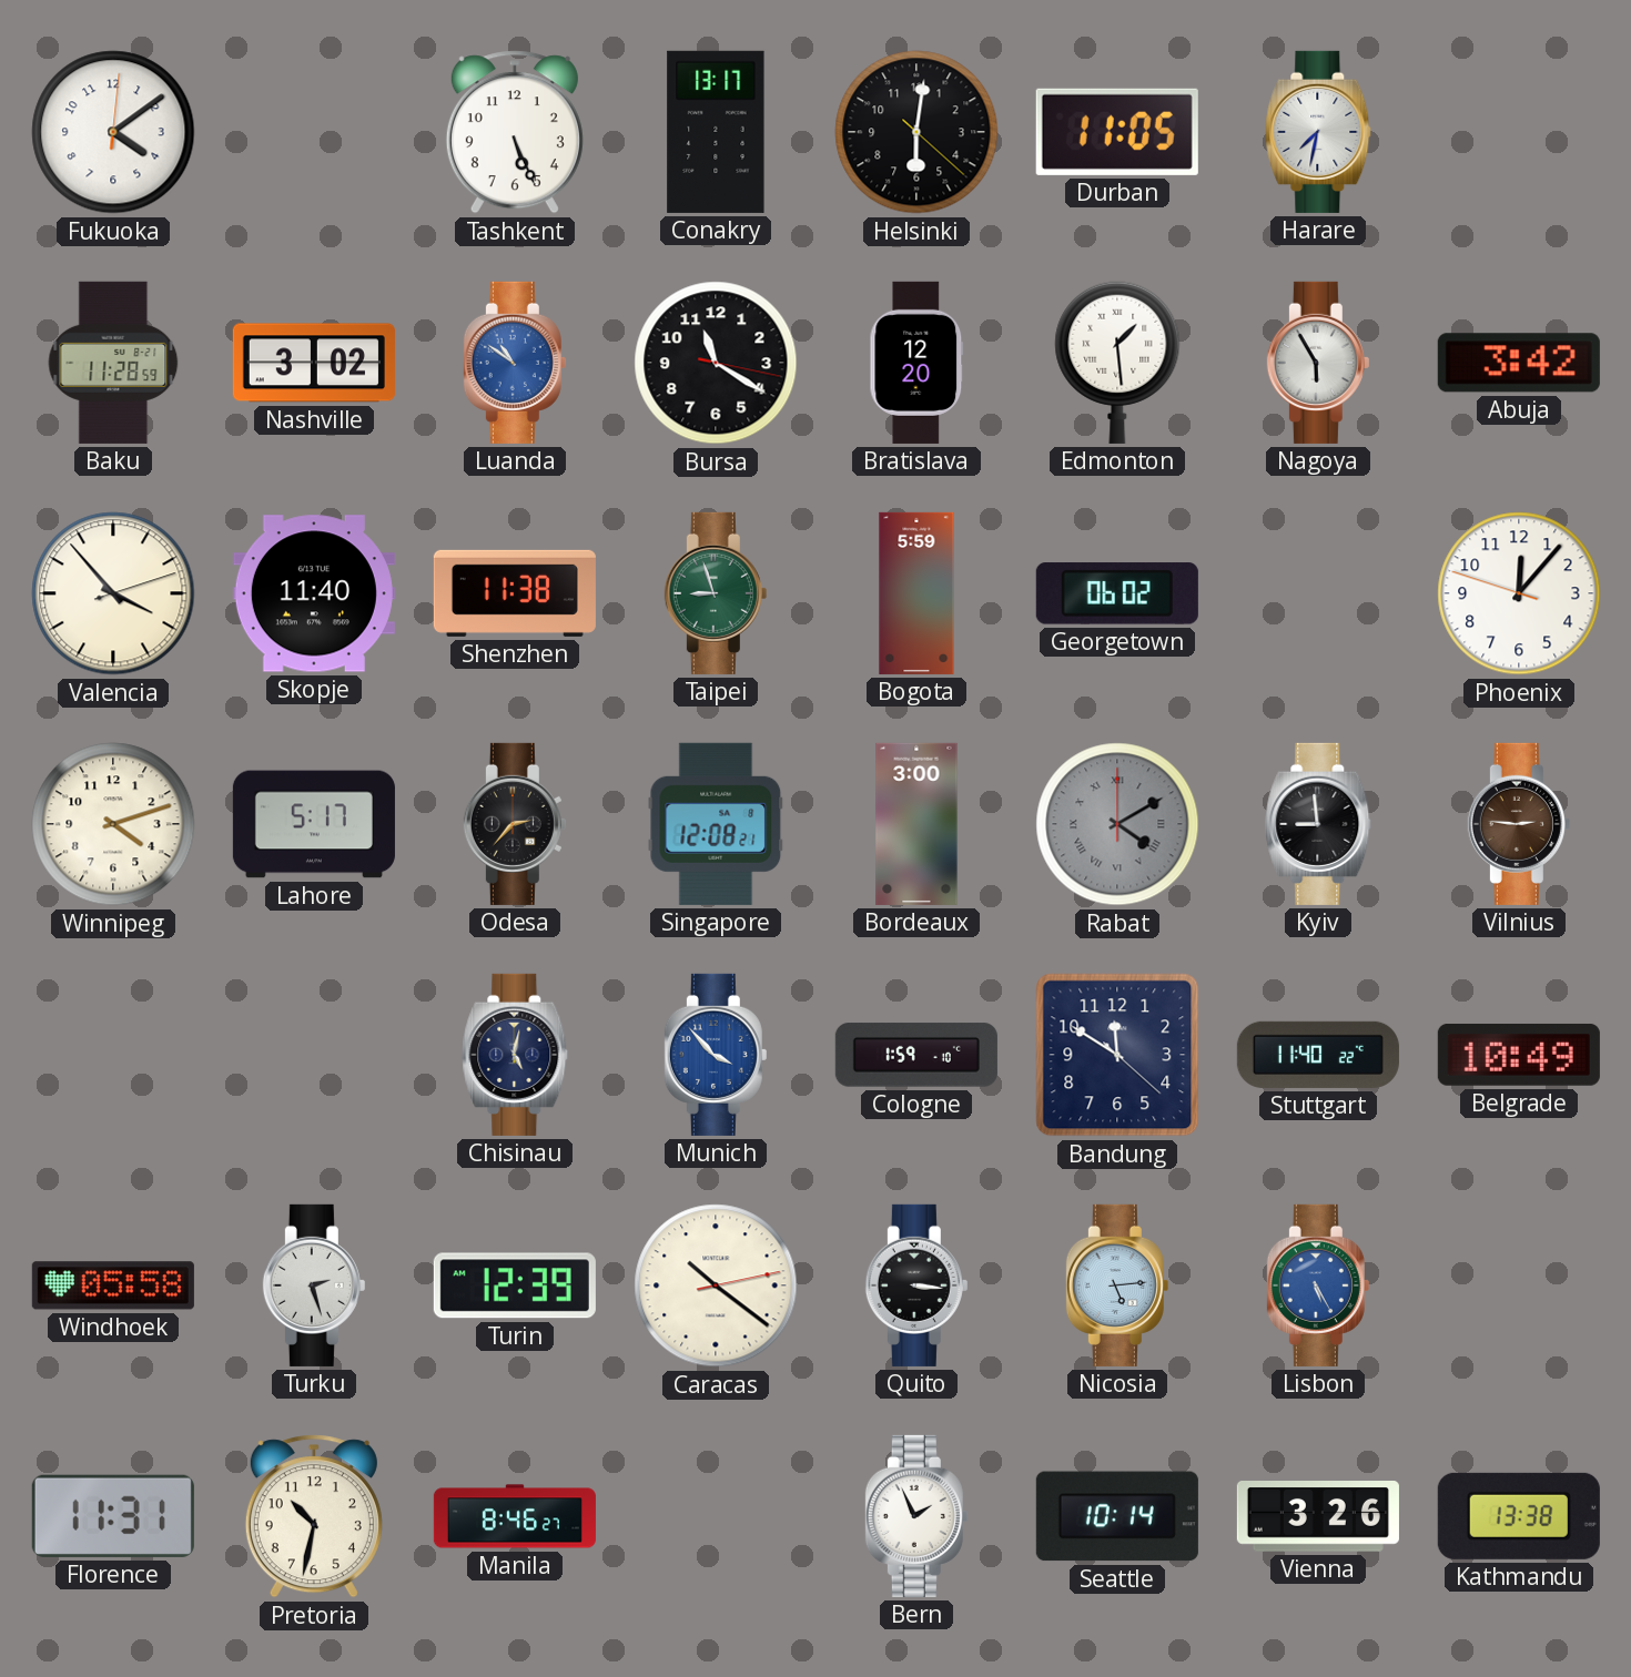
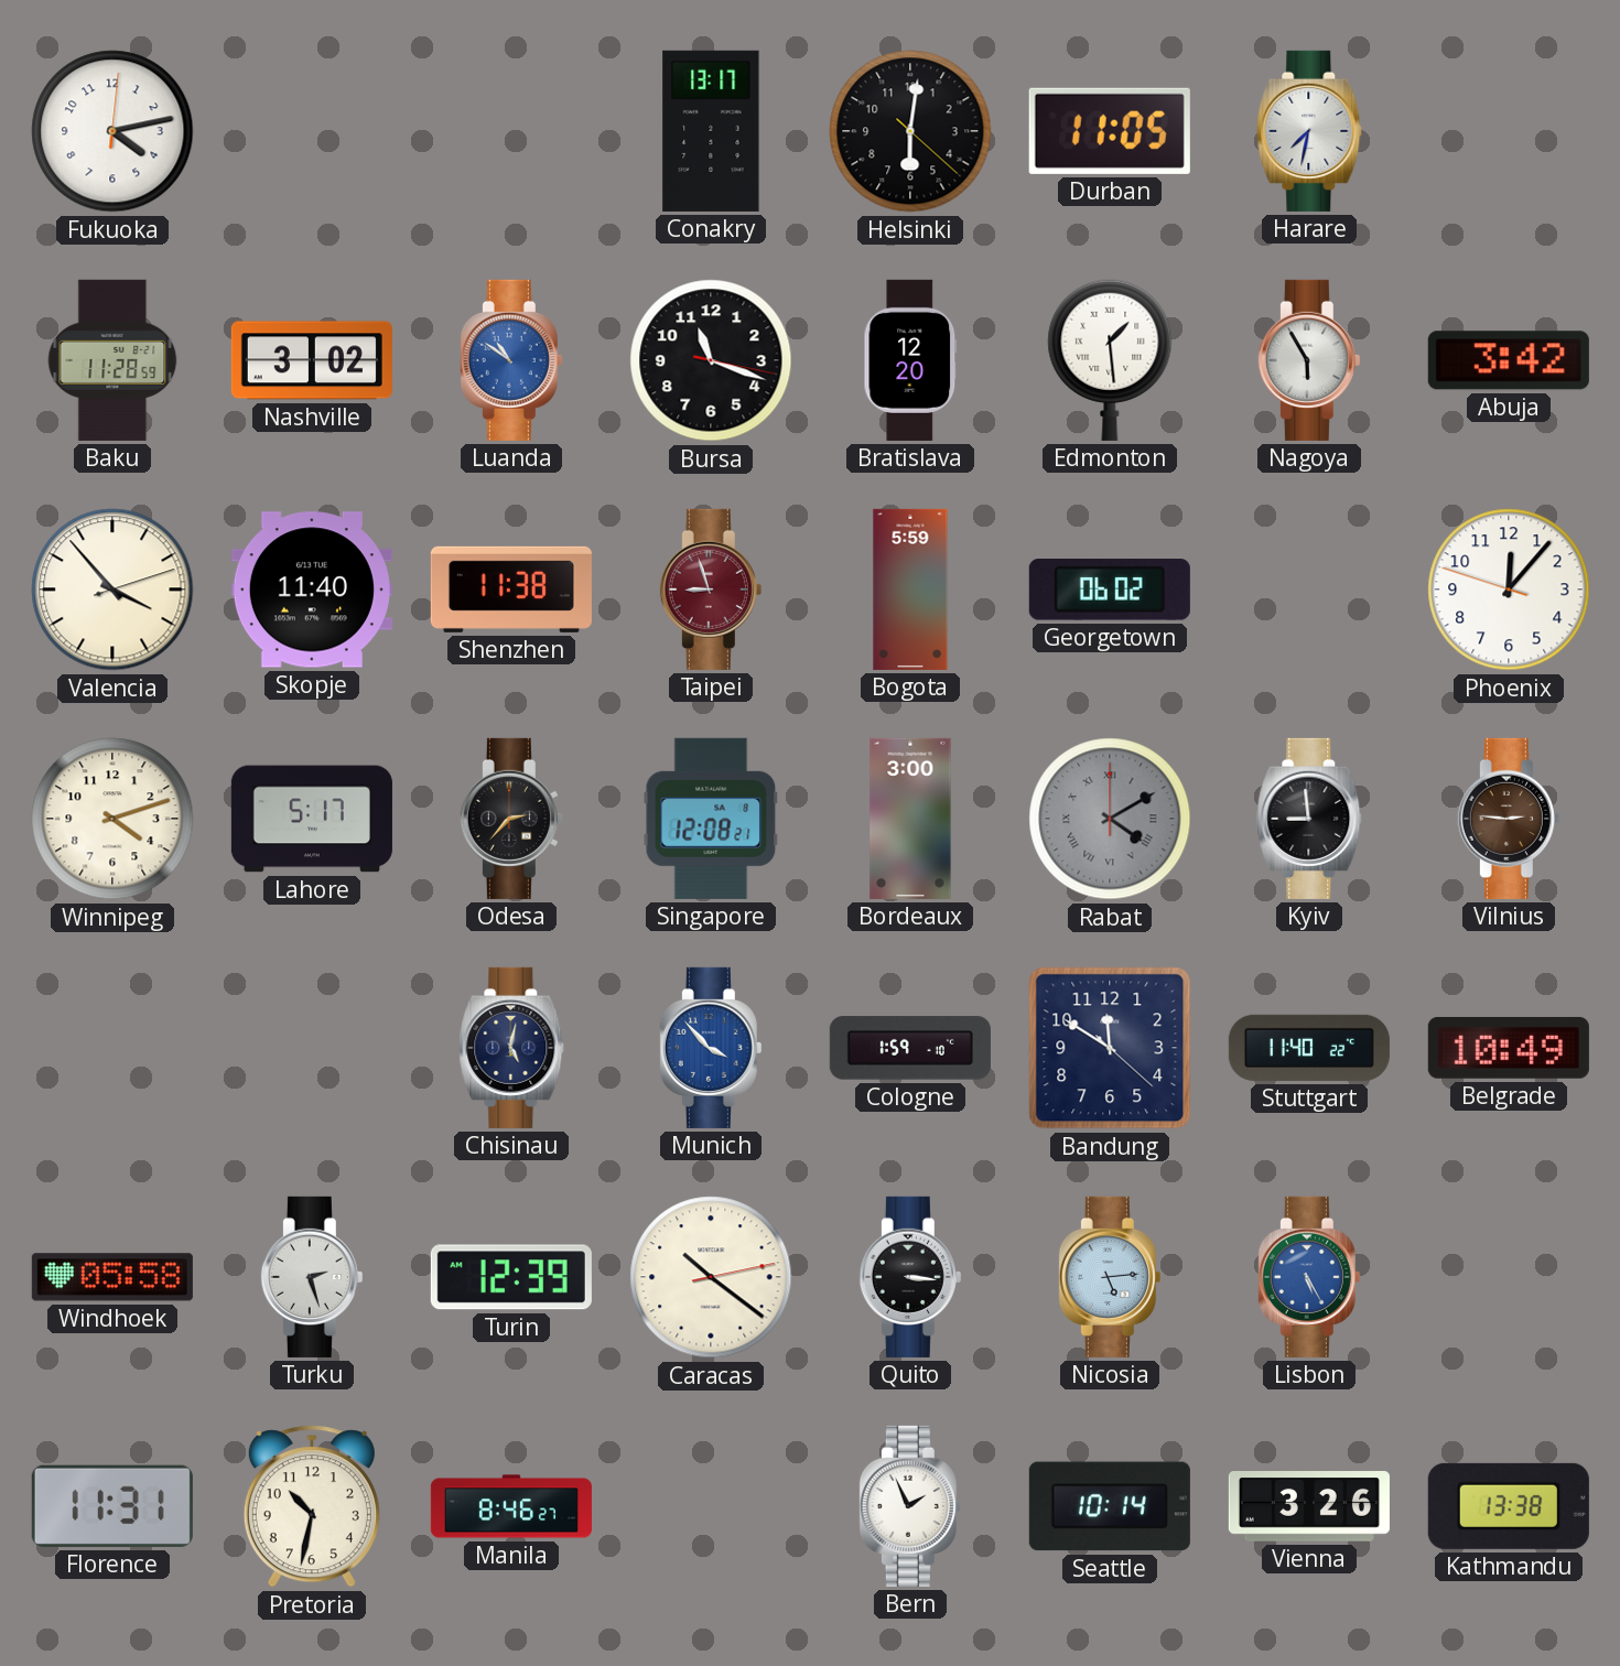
Fukuoka: 4:09 -> 4:13 (112, 131)
Tashkent: 5:26 -> none (515, 132)
Bursa: 11:20 -> 11:18 (711, 360)
Taipei dial: green -> burgundy (711, 589)
